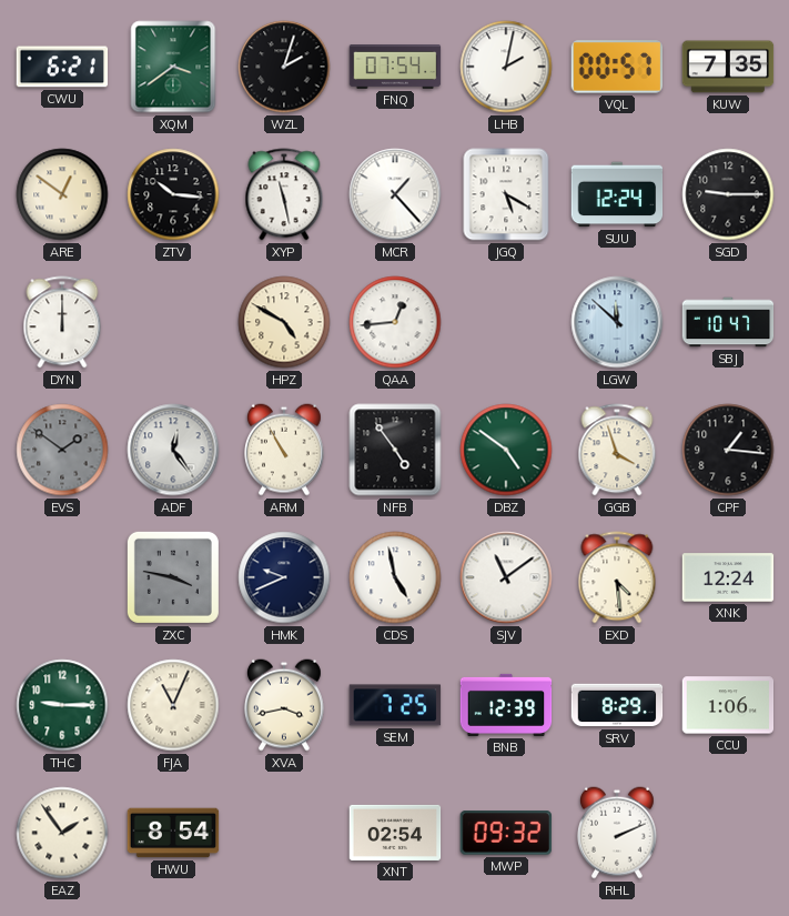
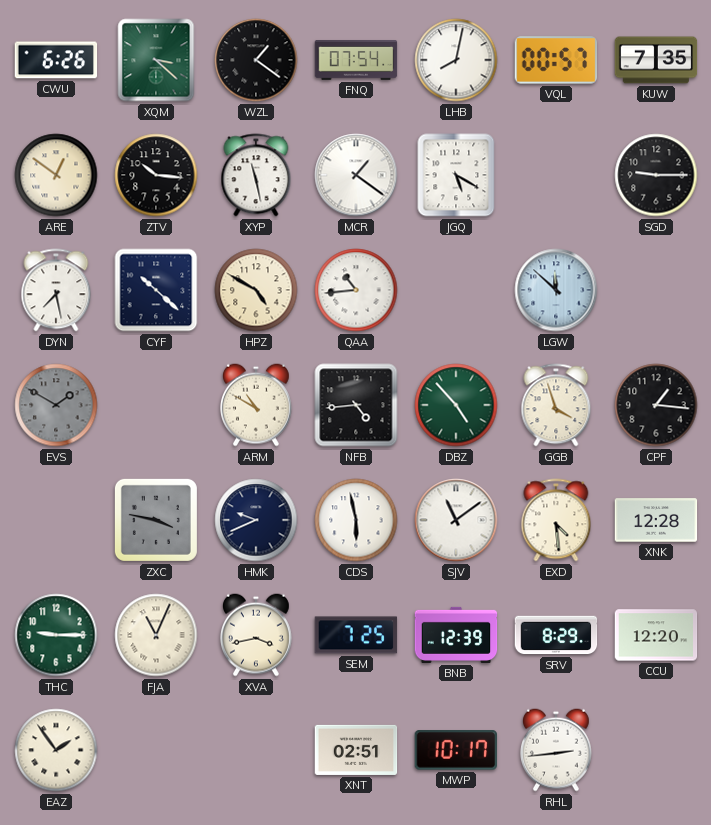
CWU: 6:21 -> 6:26 (56, 60)
XQM: 3:39 -> 3:22 (156, 60)
WZL: 2:03 -> 1:21 (256, 60)
LHB: 2:02 -> 8:02 (456, 60)
MCR: 1:23 -> 1:21 (356, 175)
SUU: 12:24 -> none (617, 194)
DYN: 12:00 -> 7:28 (56, 290)
CYF: none -> 10:22 (156, 290)
QAA: 12:44 -> 10:44 (356, 290)
SBJ: 10:47 -> none (728, 322)
EVS: 1:51 -> 1:50 (56, 405)
ADF: 12:24 -> none (173, 450)
ARM: 10:55 -> 10:50 (256, 405)
NFB: 4:54 -> 4:44 (356, 405)
DBZ: 4:51 -> 4:53 (456, 405)
CDS: 4:58 -> 5:58 (356, 520)
XNK: 12:24 -> 12:28 (656, 520)
CCU: 1:06 -> 12:20 (656, 635)
HWU: 8:54 -> none (173, 833)
XNT: 02:54 -> 02:51 (356, 750)
MWP: 09:32 -> 10:17 (455, 750)
RHL: 2:11 -> 2:44 (556, 750)
